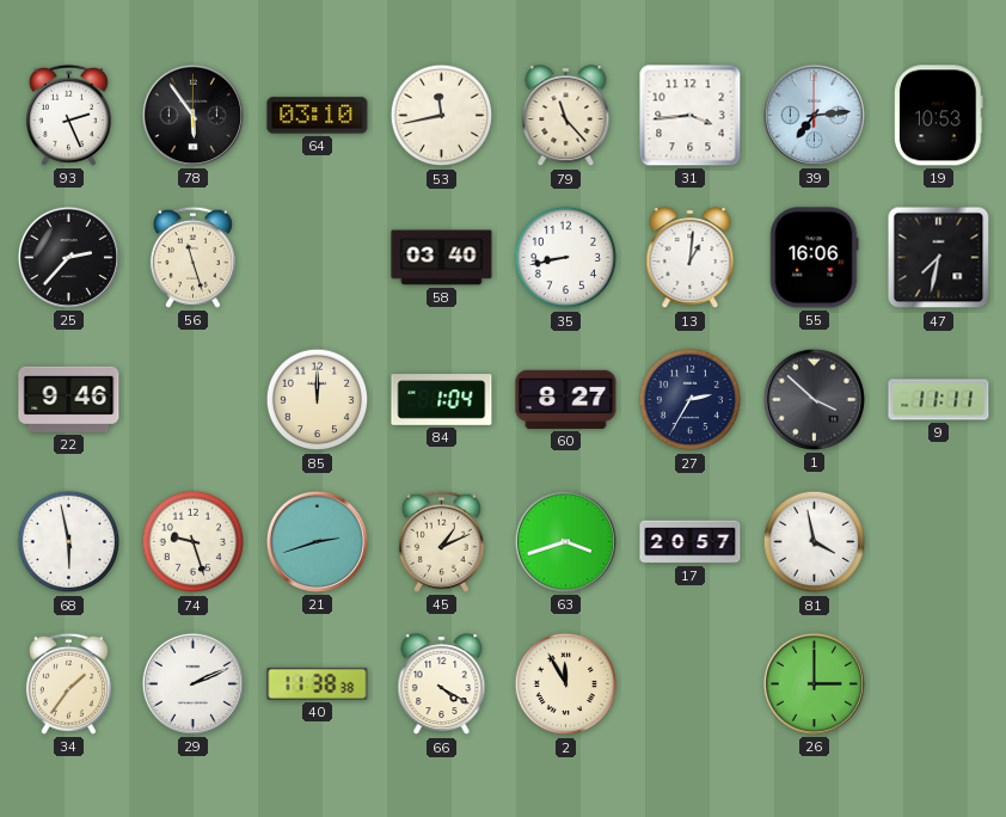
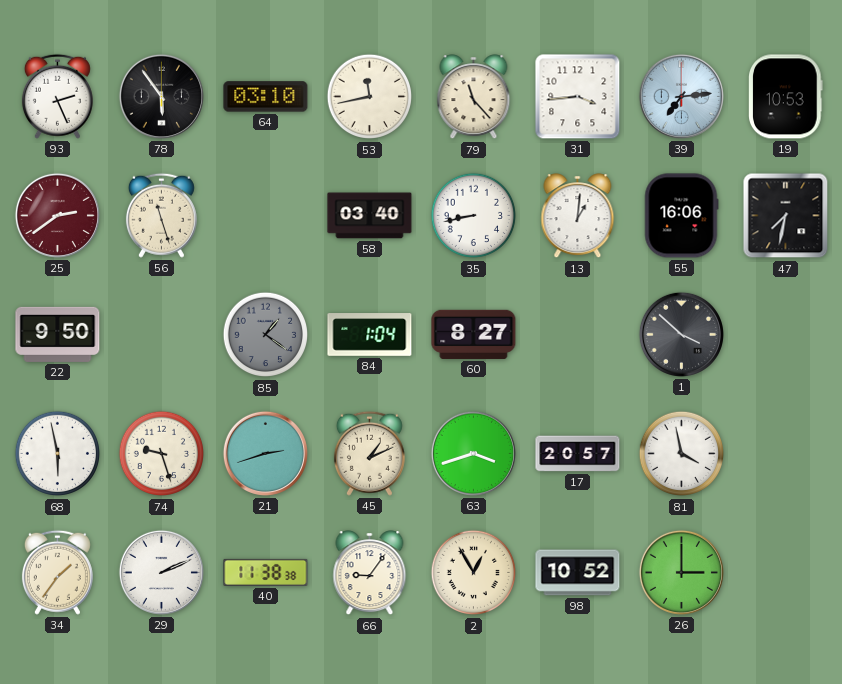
25: 2:37 -> 2:39 (57, 215)
25 dial: black -> burgundy (57, 215)
22: 9:46 -> 9:50 (58, 334)
85: 12:00 -> 1:21 (266, 335)
85 dial: cream -> grey (266, 335)
27: 2:35 -> none (691, 400)
9: 11:11 -> none (939, 400)
66: 4:20 -> 9:06 (370, 573)
2: 11:55 -> 12:55 (474, 573)
98: none -> 10:52 (578, 573)
